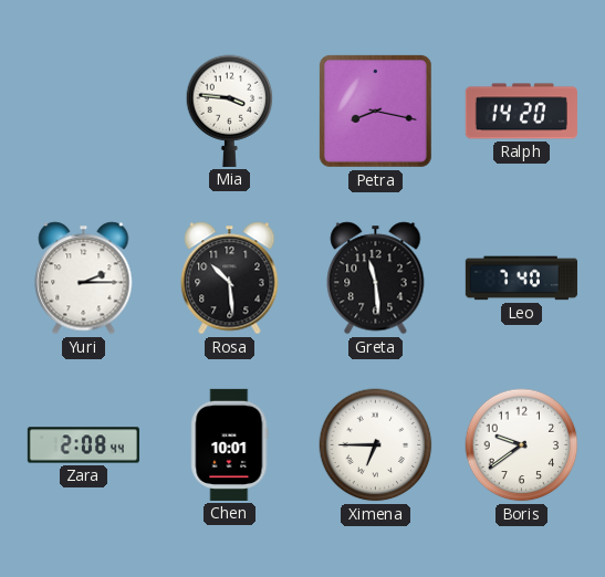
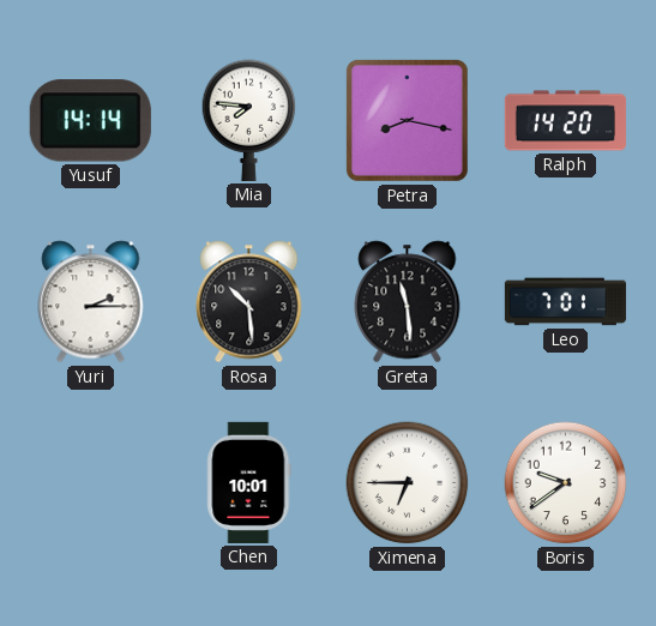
Yusuf: none -> 14:14 (90, 121)
Mia: 3:46 -> 7:46 (249, 120)
Leo: 7:40 -> 7:01 (565, 302)
Zara: 2:08 -> none (83, 445)
